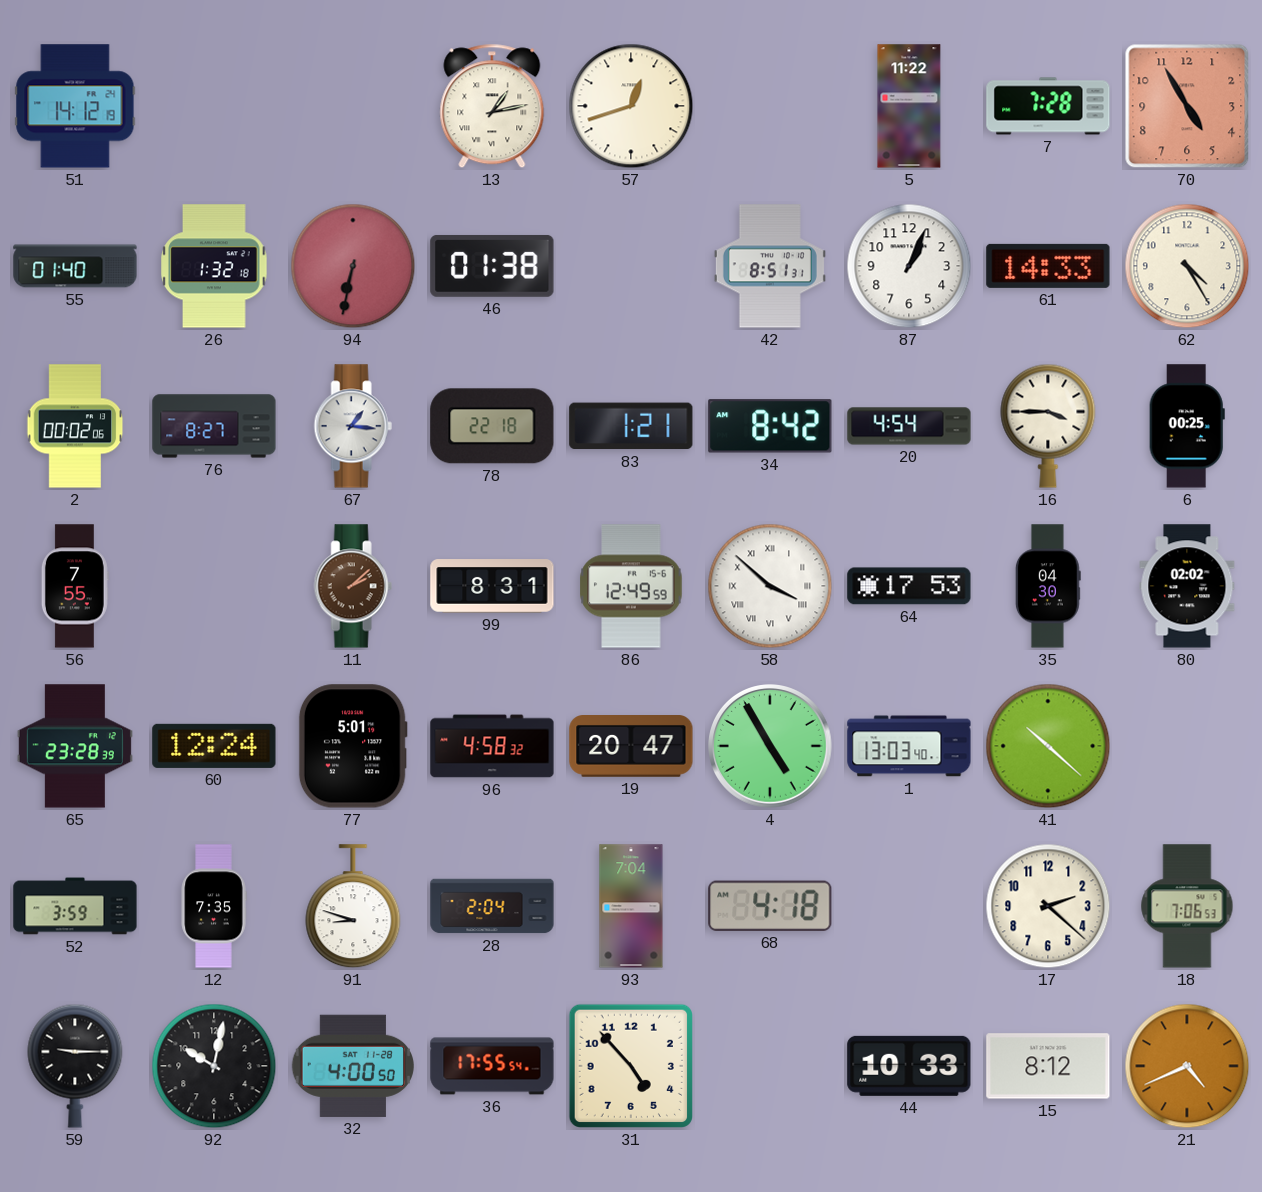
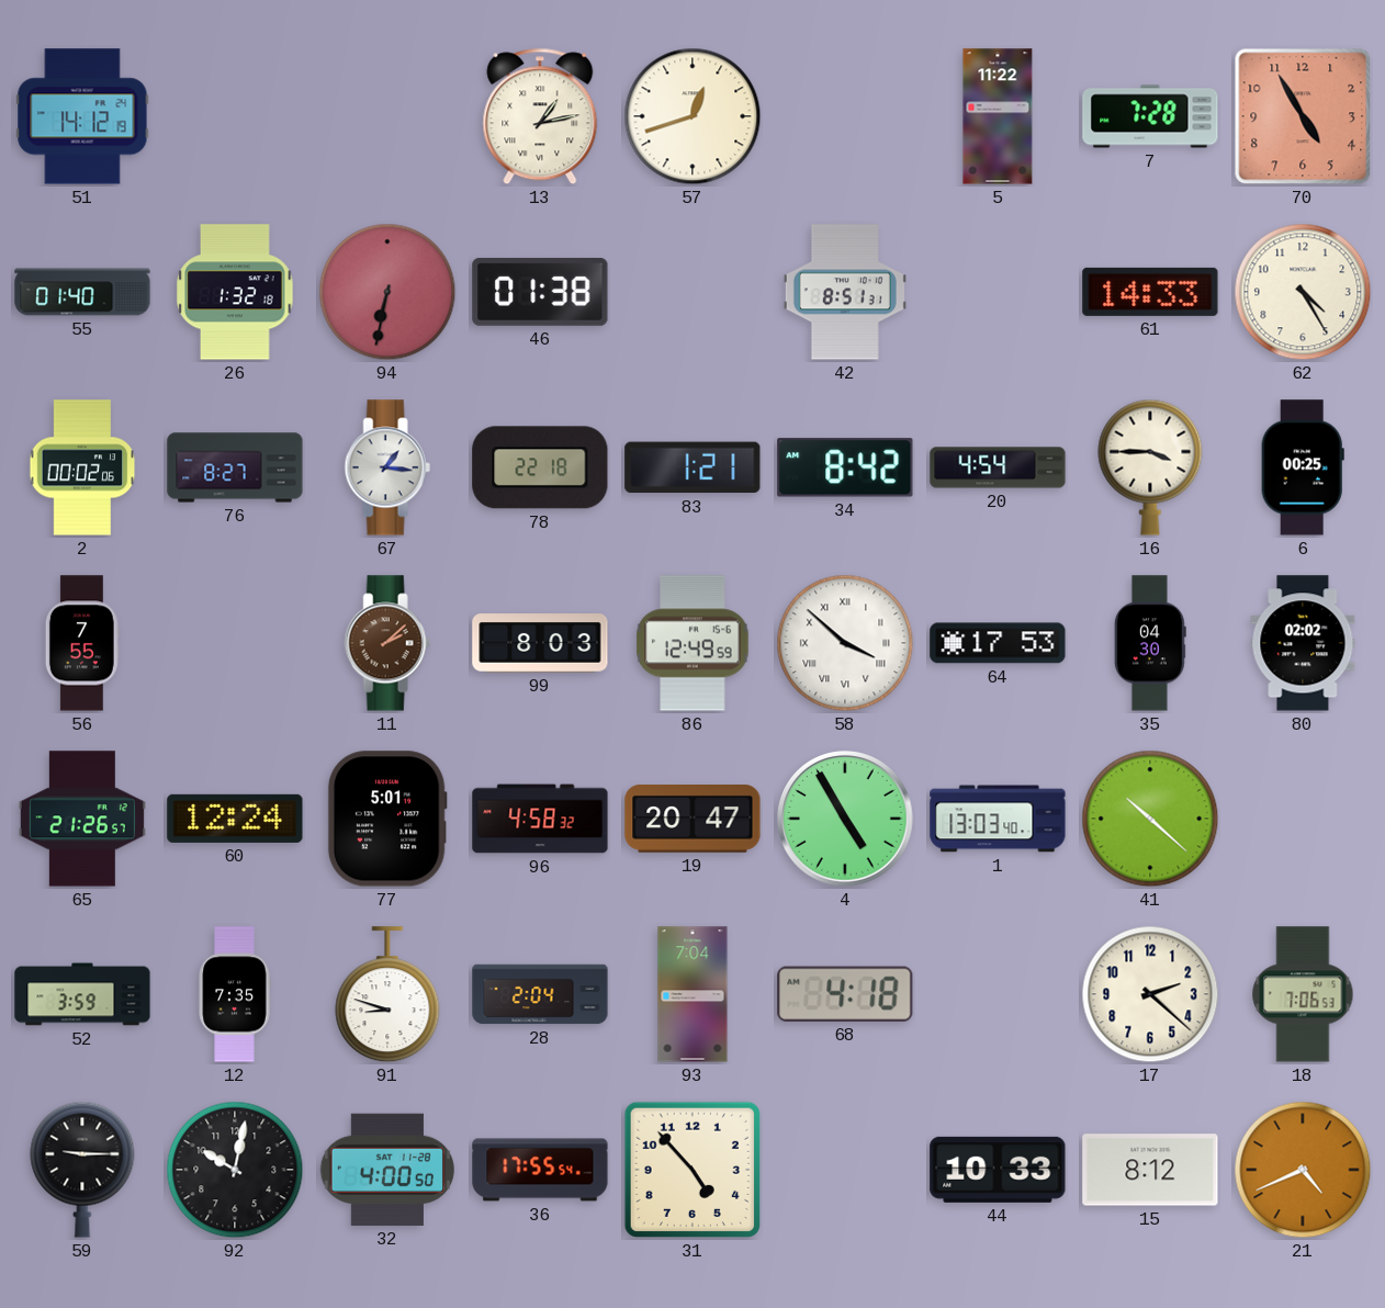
87: 1:04 -> none (909, 266)
99: 8:31 -> 8:03 (540, 643)
65: 23:28 -> 21:26 (82, 819)
